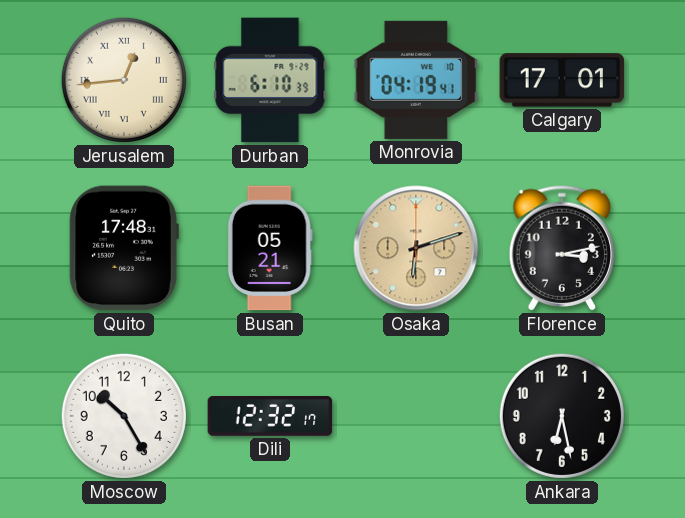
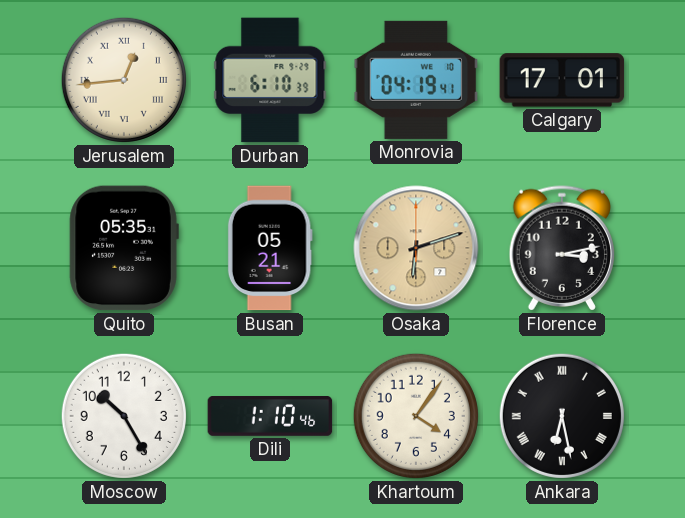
Quito: 17:48 -> 05:35 (124, 248)
Dili: 12:32 -> 1:10 (270, 417)
Khartoum: none -> 4:06 (416, 416)
Ankara numerals: Arabic -> Roman (562, 416)
